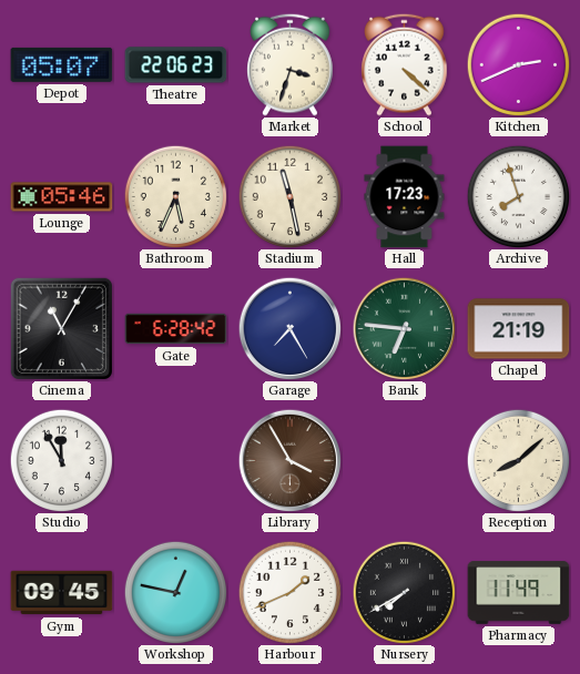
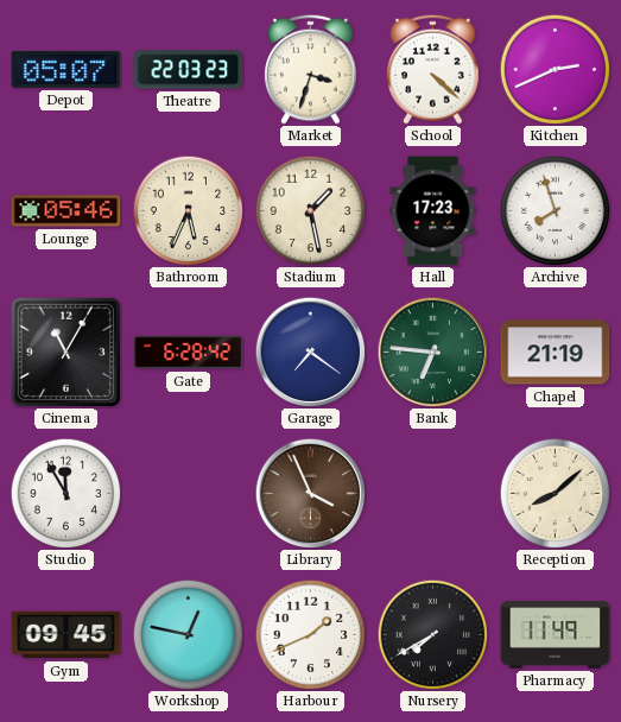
Theatre: 22:06 -> 22:03 (189, 70)
Stadium: 11:28 -> 1:28 (310, 210)
Garage: 7:25 -> 7:21 (310, 351)
Library: 3:55 -> 3:56 (310, 493)
